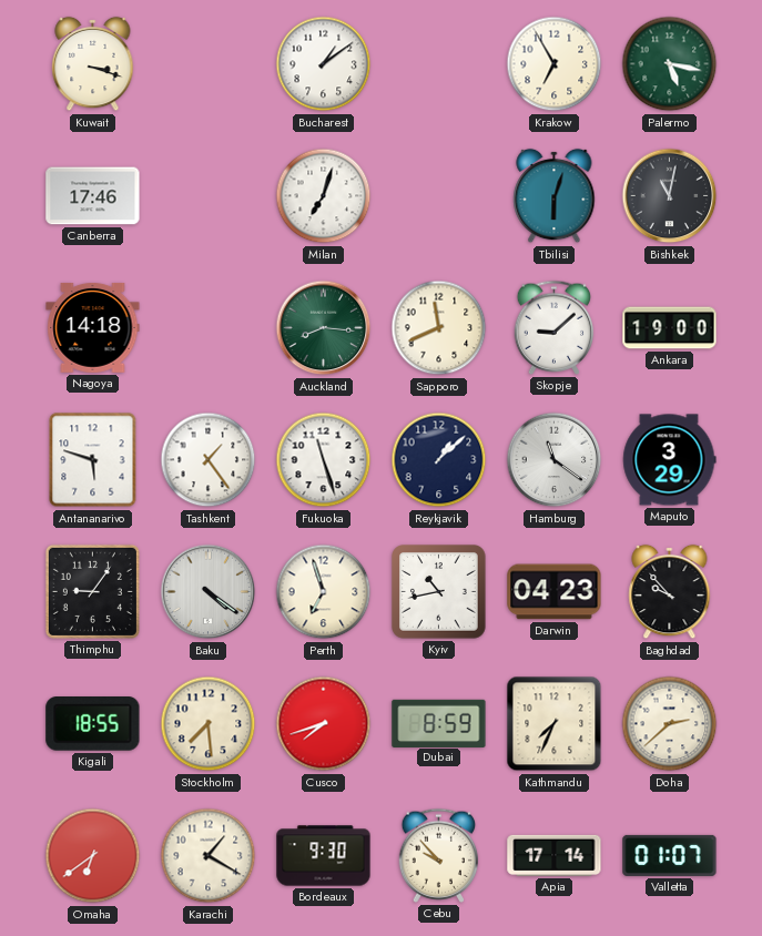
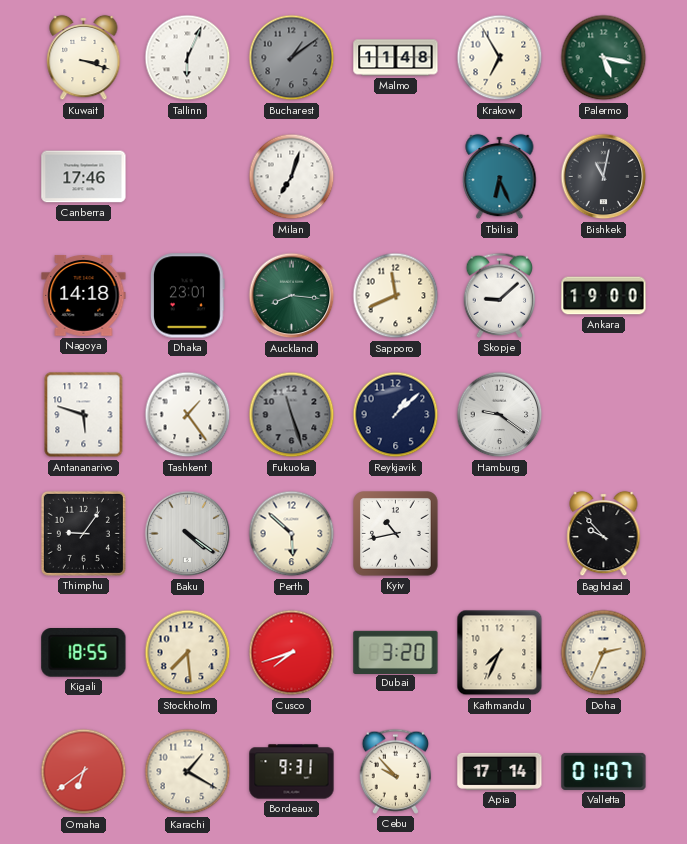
Tallinn: none -> 6:04 (188, 58)
Bucharest dial: white -> grey (292, 58)
Malmo: none -> 11:48 (396, 58)
Tbilisi: 6:03 -> 6:26 (500, 177)
Dhaka: none -> 23:01 (188, 296)
Fukuoka dial: white -> grey (292, 415)
Hamburg: 11:21 -> 9:21 (500, 415)
Maputo: 3:29 -> none (670, 460)
Perth: 6:57 -> 5:52 (292, 534)
Darwin: 04:23 -> none (555, 592)
Dubai: 8:59 -> 3:20 (396, 652)
Doha: 2:38 -> 2:34 (604, 653)
Bordeaux: 9:30 -> 9:31 (292, 772)
